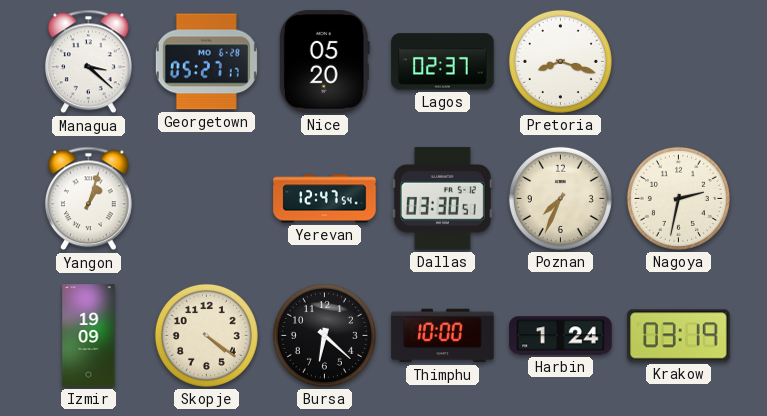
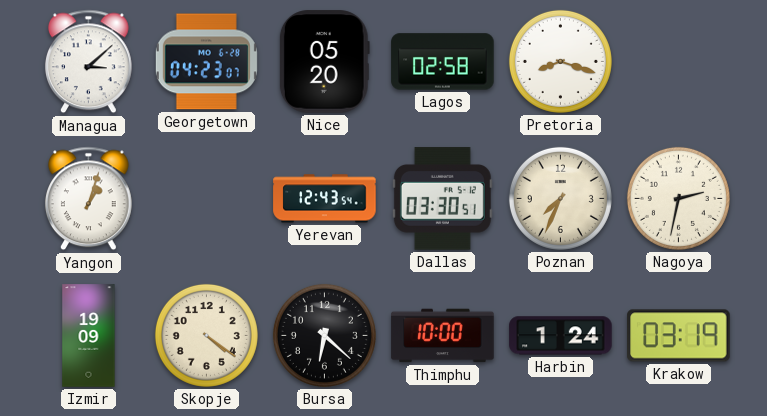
Managua: 3:22 -> 3:08 (88, 62)
Georgetown: 05:27 -> 04:23 (206, 62)
Lagos: 02:37 -> 02:58 (443, 62)
Yerevan: 12:47 -> 12:43 (325, 199)
